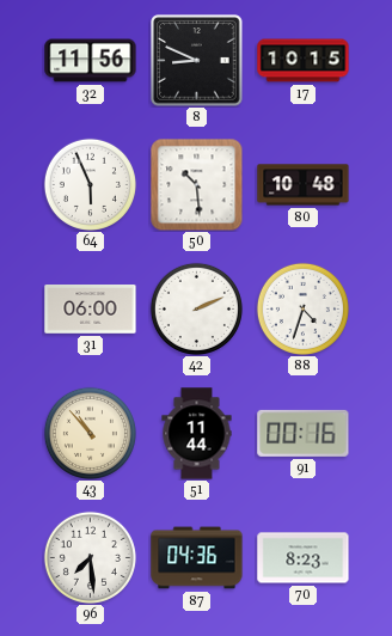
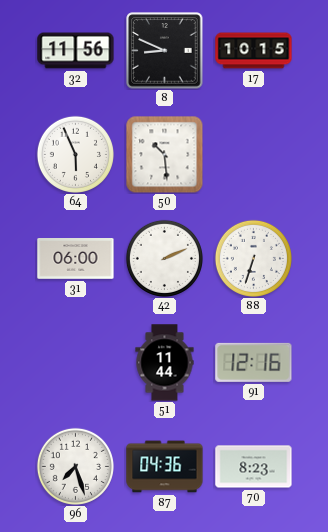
80: 10:48 -> none (304, 185)
88: 4:33 -> 6:33 (253, 258)
43: 10:53 -> none (90, 433)
91: 00:16 -> 12:16 (254, 362)
96: 7:29 -> 7:27 (75, 466)
